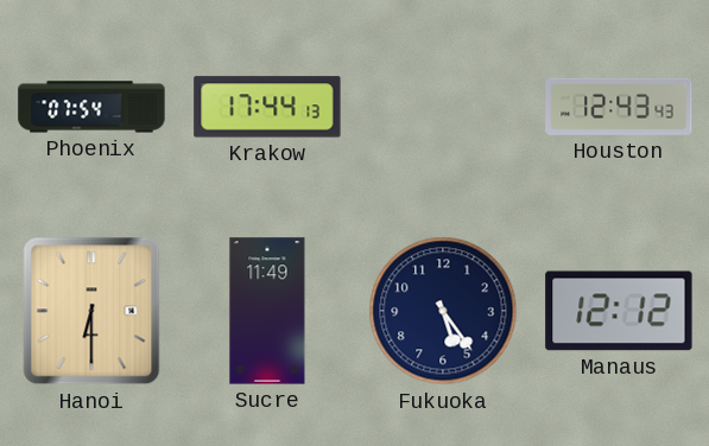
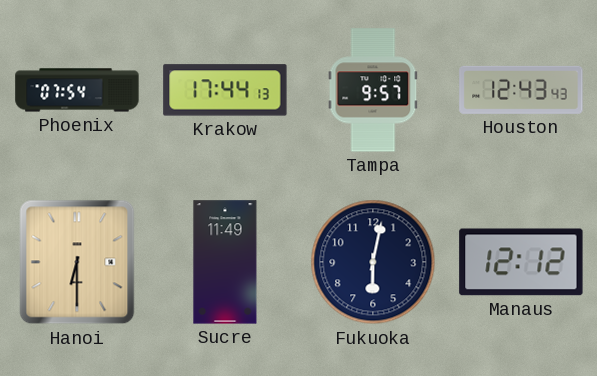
Tampa: none -> 9:57 (373, 90)
Fukuoka: 5:24 -> 6:02 (373, 262)
